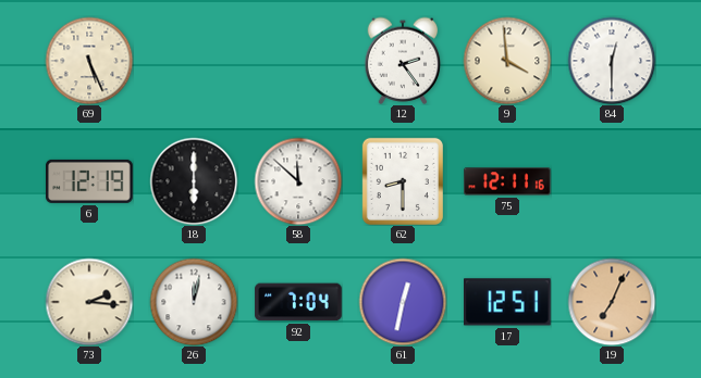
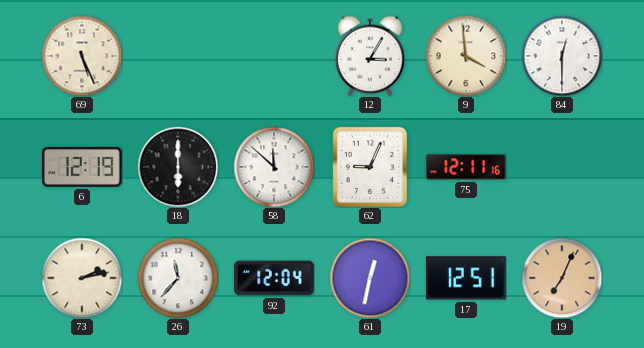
12: 2:24 -> 3:05 (370, 56)
62: 8:30 -> 9:04 (370, 167)
73: 2:16 -> 2:13 (82, 278)
26: 12:02 -> 11:37 (178, 278)
92: 7:04 -> 12:04 (274, 278)
